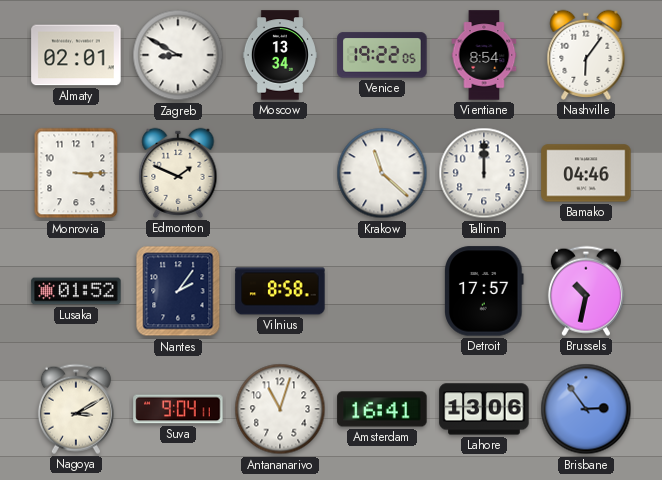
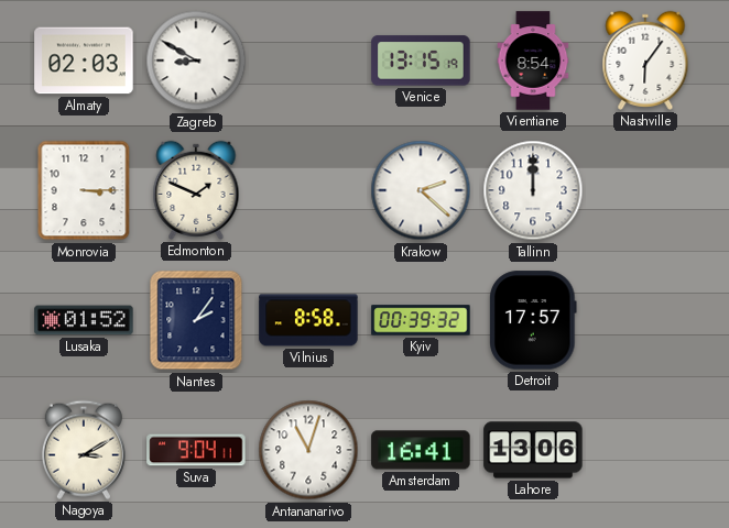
Almaty: 02:01 -> 02:03 (84, 61)
Moscow: 13:34 -> none (280, 55)
Venice: 19:22 -> 13:15 (421, 61)
Krakow: 11:22 -> 2:22 (421, 190)
Bamako: 04:46 -> none (586, 173)
Kyiv: none -> 00:39 (421, 320)
Brussels: 10:32 -> none (586, 291)
Brisbane: 2:54 -> none (586, 409)
